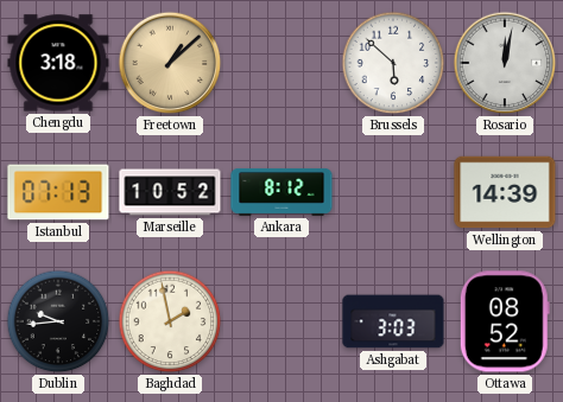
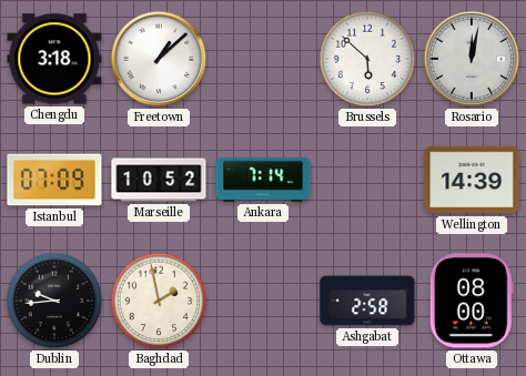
Freetown dial: champagne -> white (159, 59)
Istanbul: 07:13 -> 07:09 (54, 180)
Ankara: 8:12 -> 7:14 (263, 180)
Ashgabat: 3:03 -> 2:58 (367, 301)
Ottawa: 08:52 -> 08:00 (472, 301)
